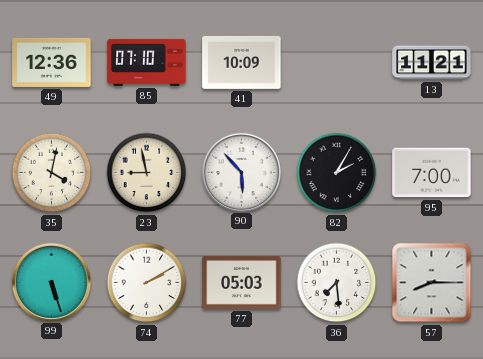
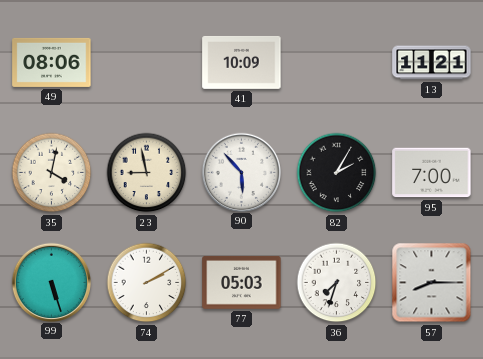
49: 12:36 -> 08:06 (52, 62)
85: 07:10 -> none (147, 62)
36: 7:29 -> 7:33 (337, 283)
